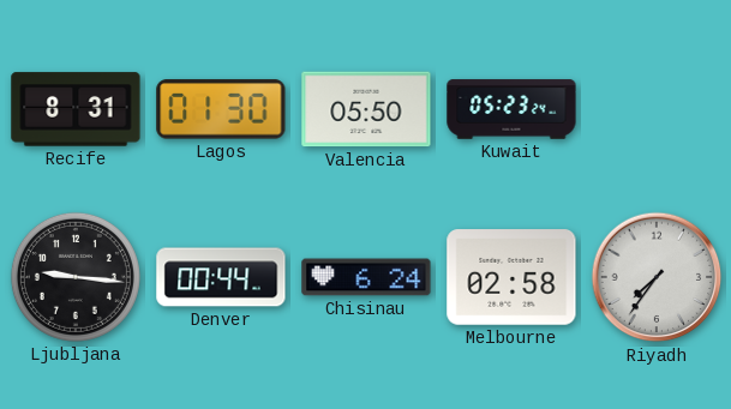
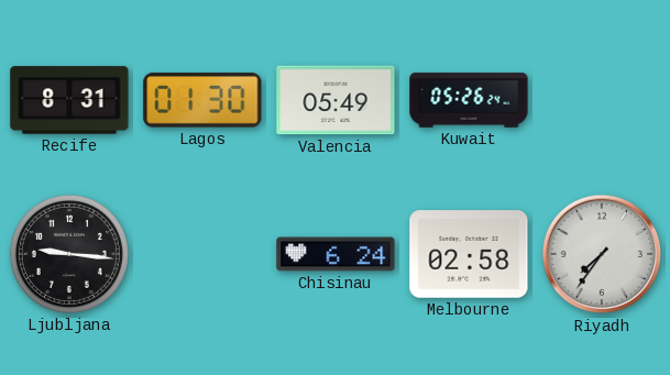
Valencia: 05:50 -> 05:49 (336, 100)
Kuwait: 05:23 -> 05:26 (469, 100)
Denver: 00:44 -> none (221, 277)
